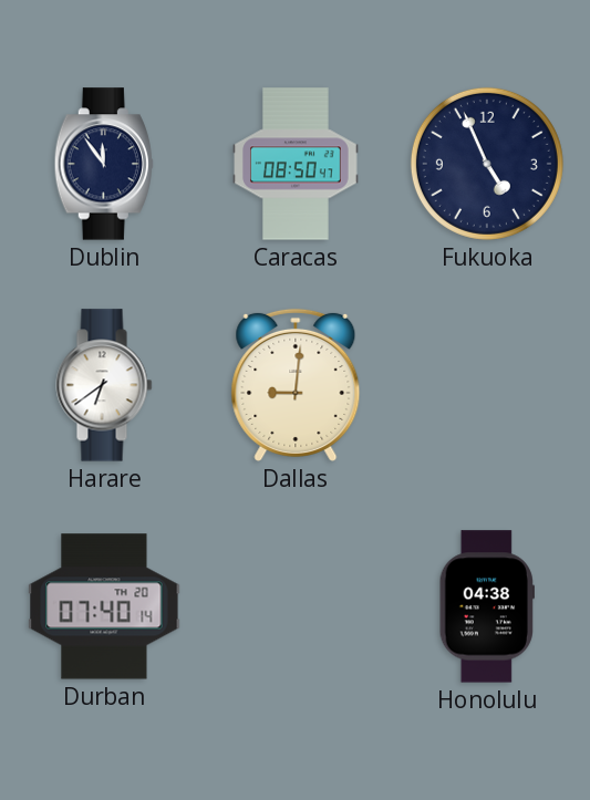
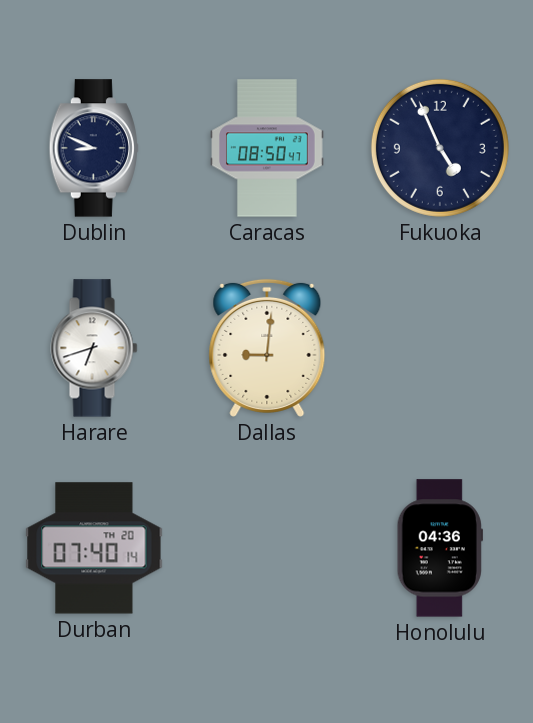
Dublin: 11:54 -> 8:49 (94, 148)
Harare: 6:39 -> 6:42 (94, 348)
Honolulu: 04:38 -> 04:36 (440, 548)
